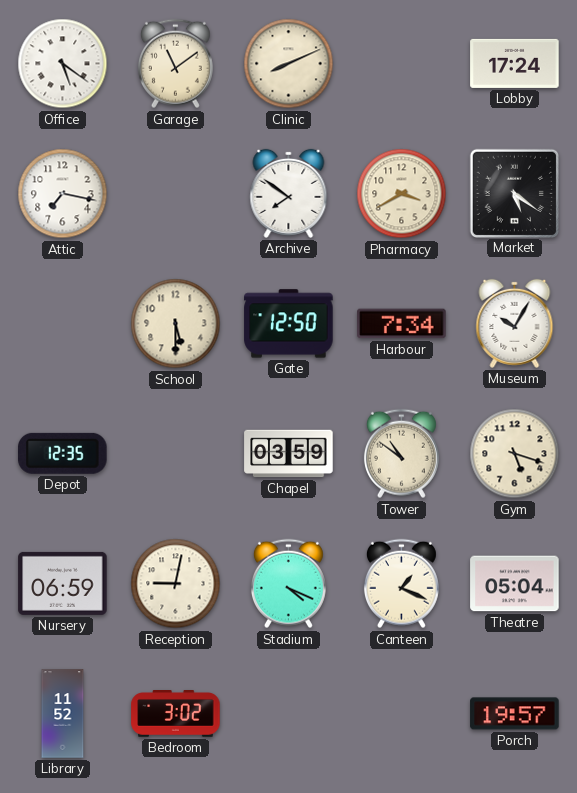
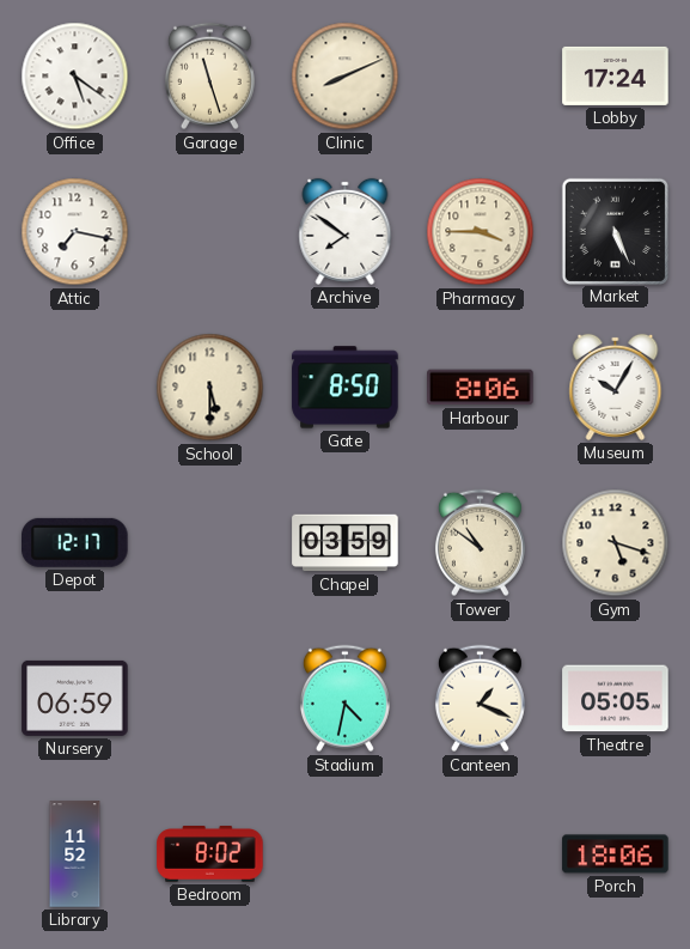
Garage: 11:09 -> 11:27 (209, 77)
Pharmacy: 3:40 -> 3:45 (481, 232)
Market: 5:21 -> 5:26 (615, 231)
Gate: 12:50 -> 8:50 (346, 388)
Harbour: 7:34 -> 8:06 (481, 388)
Depot: 12:35 -> 12:17 (75, 542)
Reception: 9:02 -> none (176, 584)
Stadium: 4:19 -> 4:32 (344, 699)
Theatre: 05:04 -> 05:05 (616, 699)
Bedroom: 3:02 -> 8:02 (210, 854)
Porch: 19:57 -> 18:06 (616, 854)
